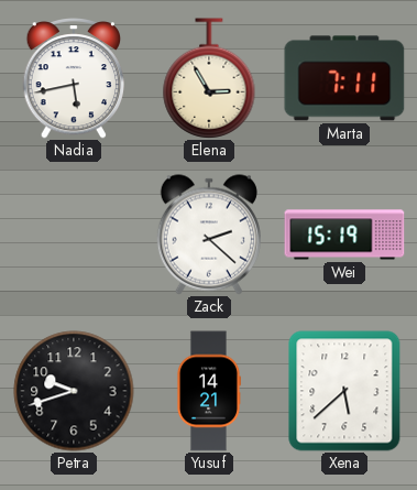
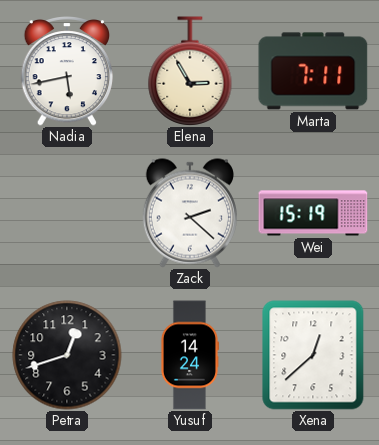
Petra: 9:42 -> 12:42 (67, 355)
Yusuf: 14:21 -> 14:24 (189, 355)
Xena: 5:38 -> 12:38 (313, 355)
